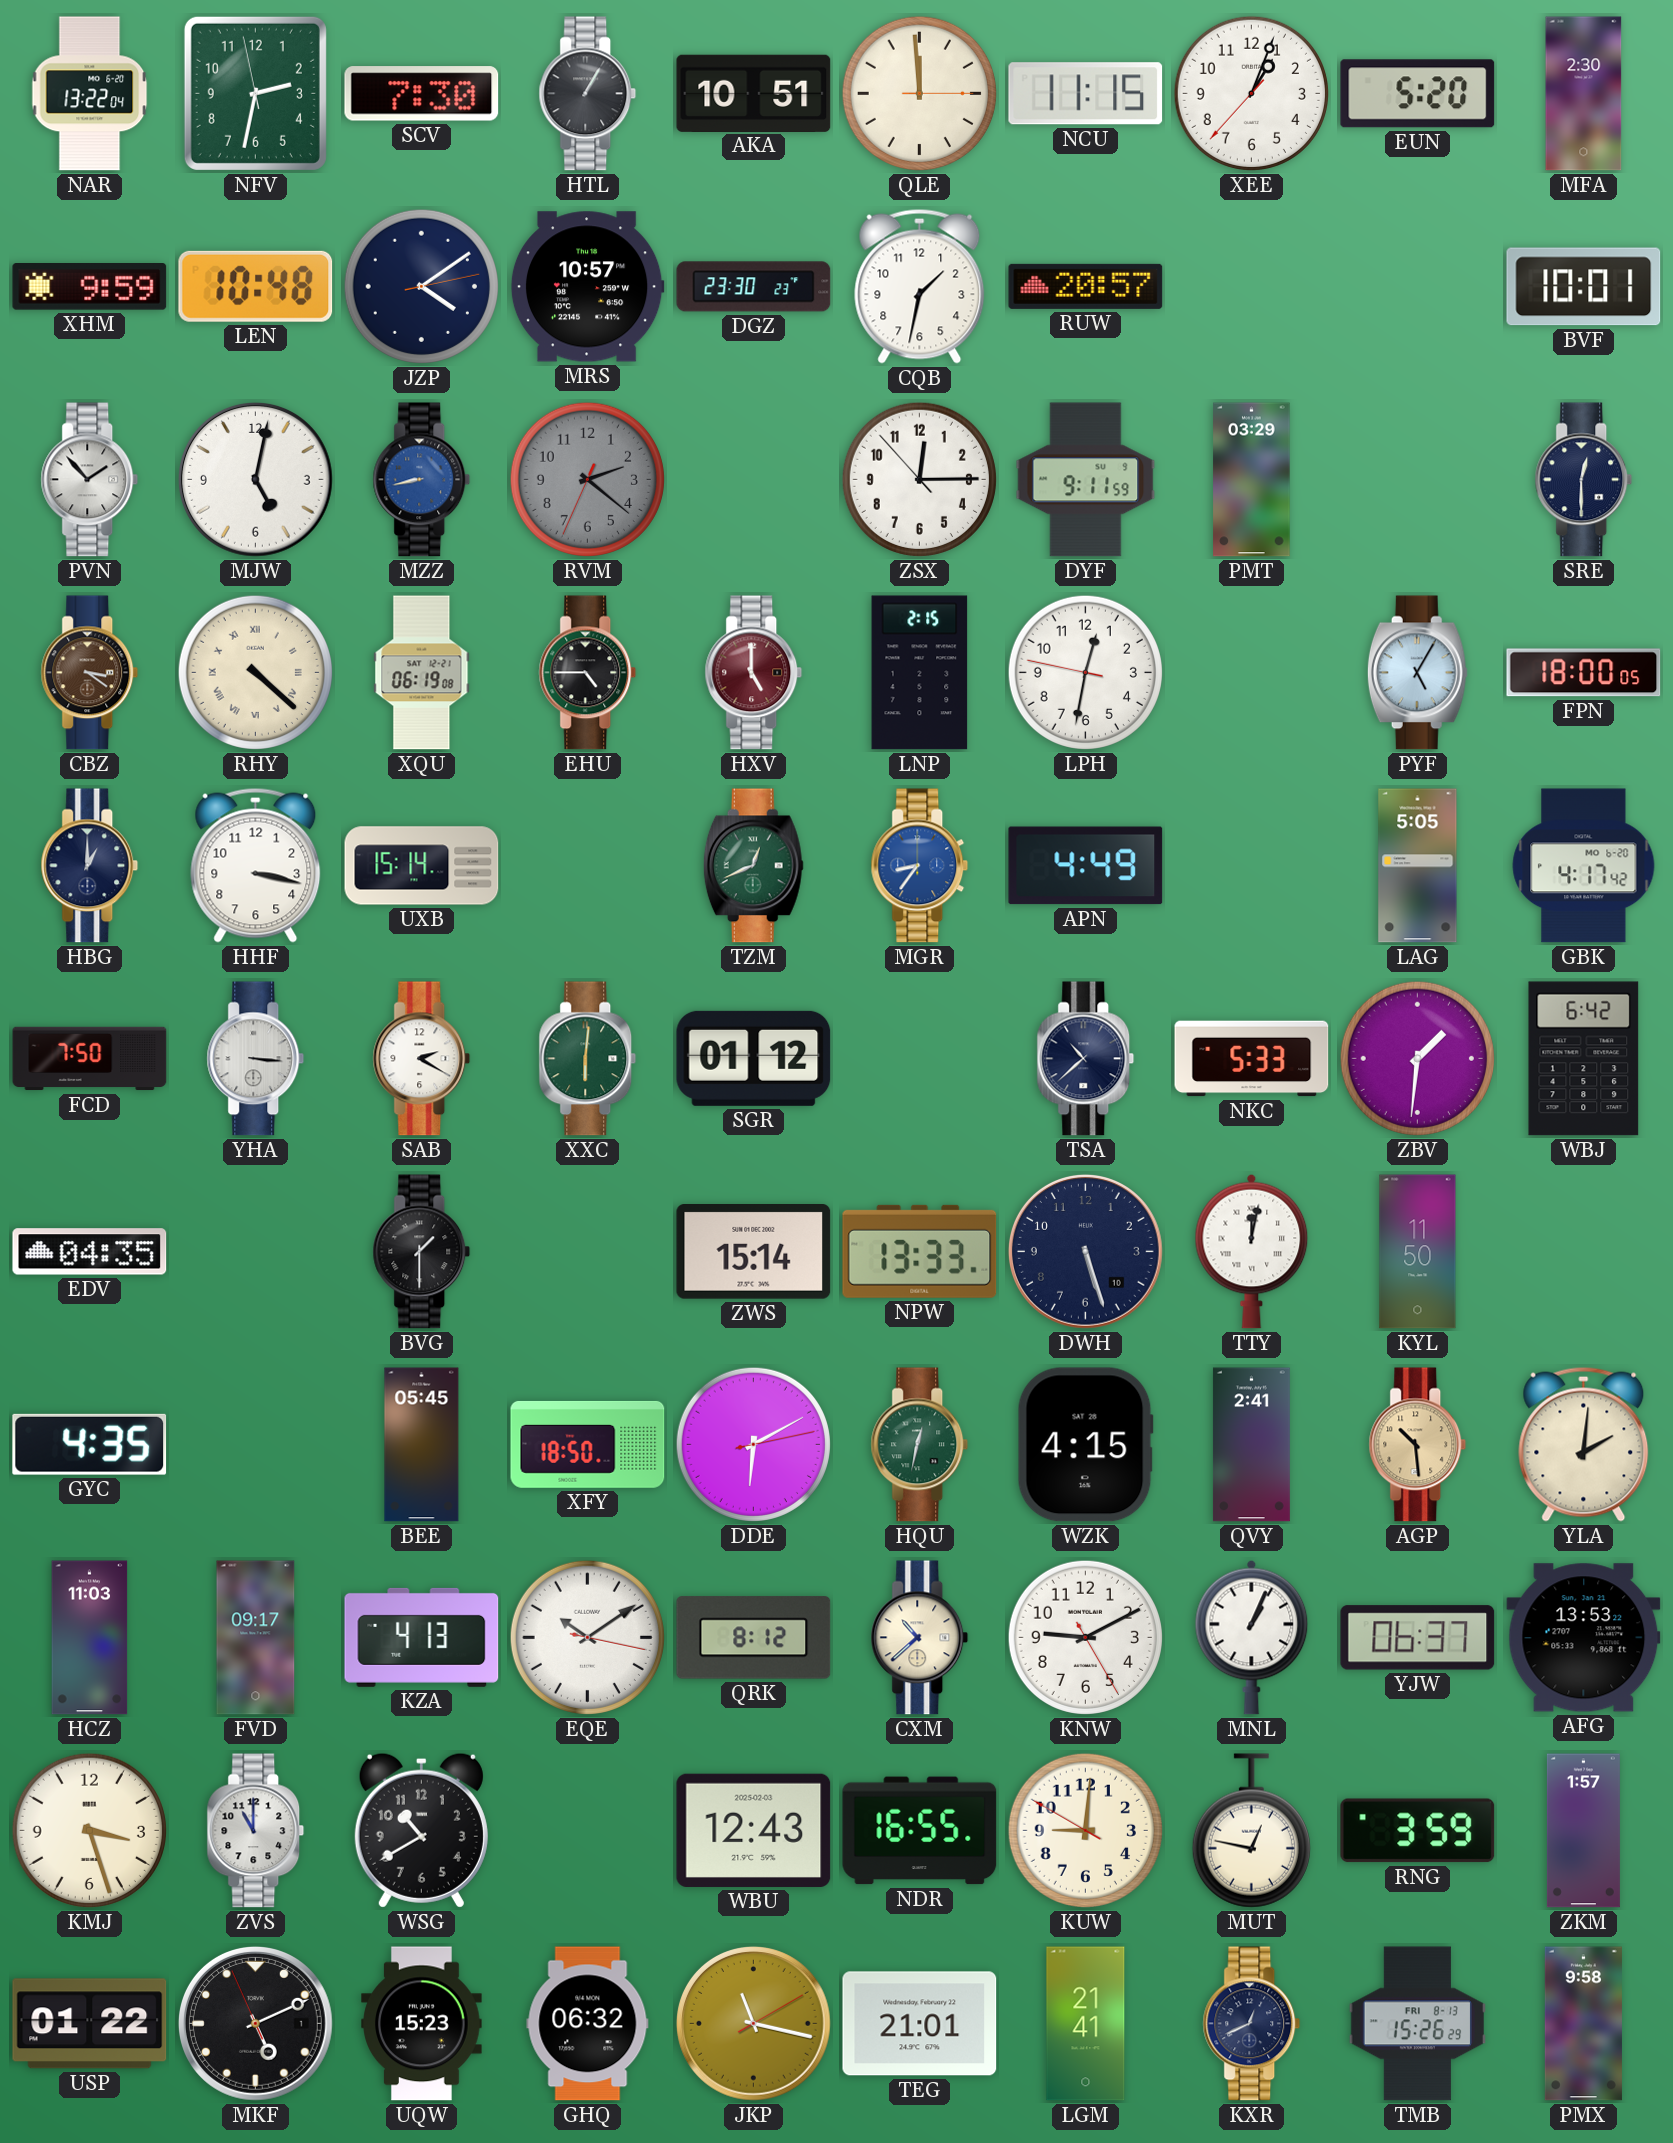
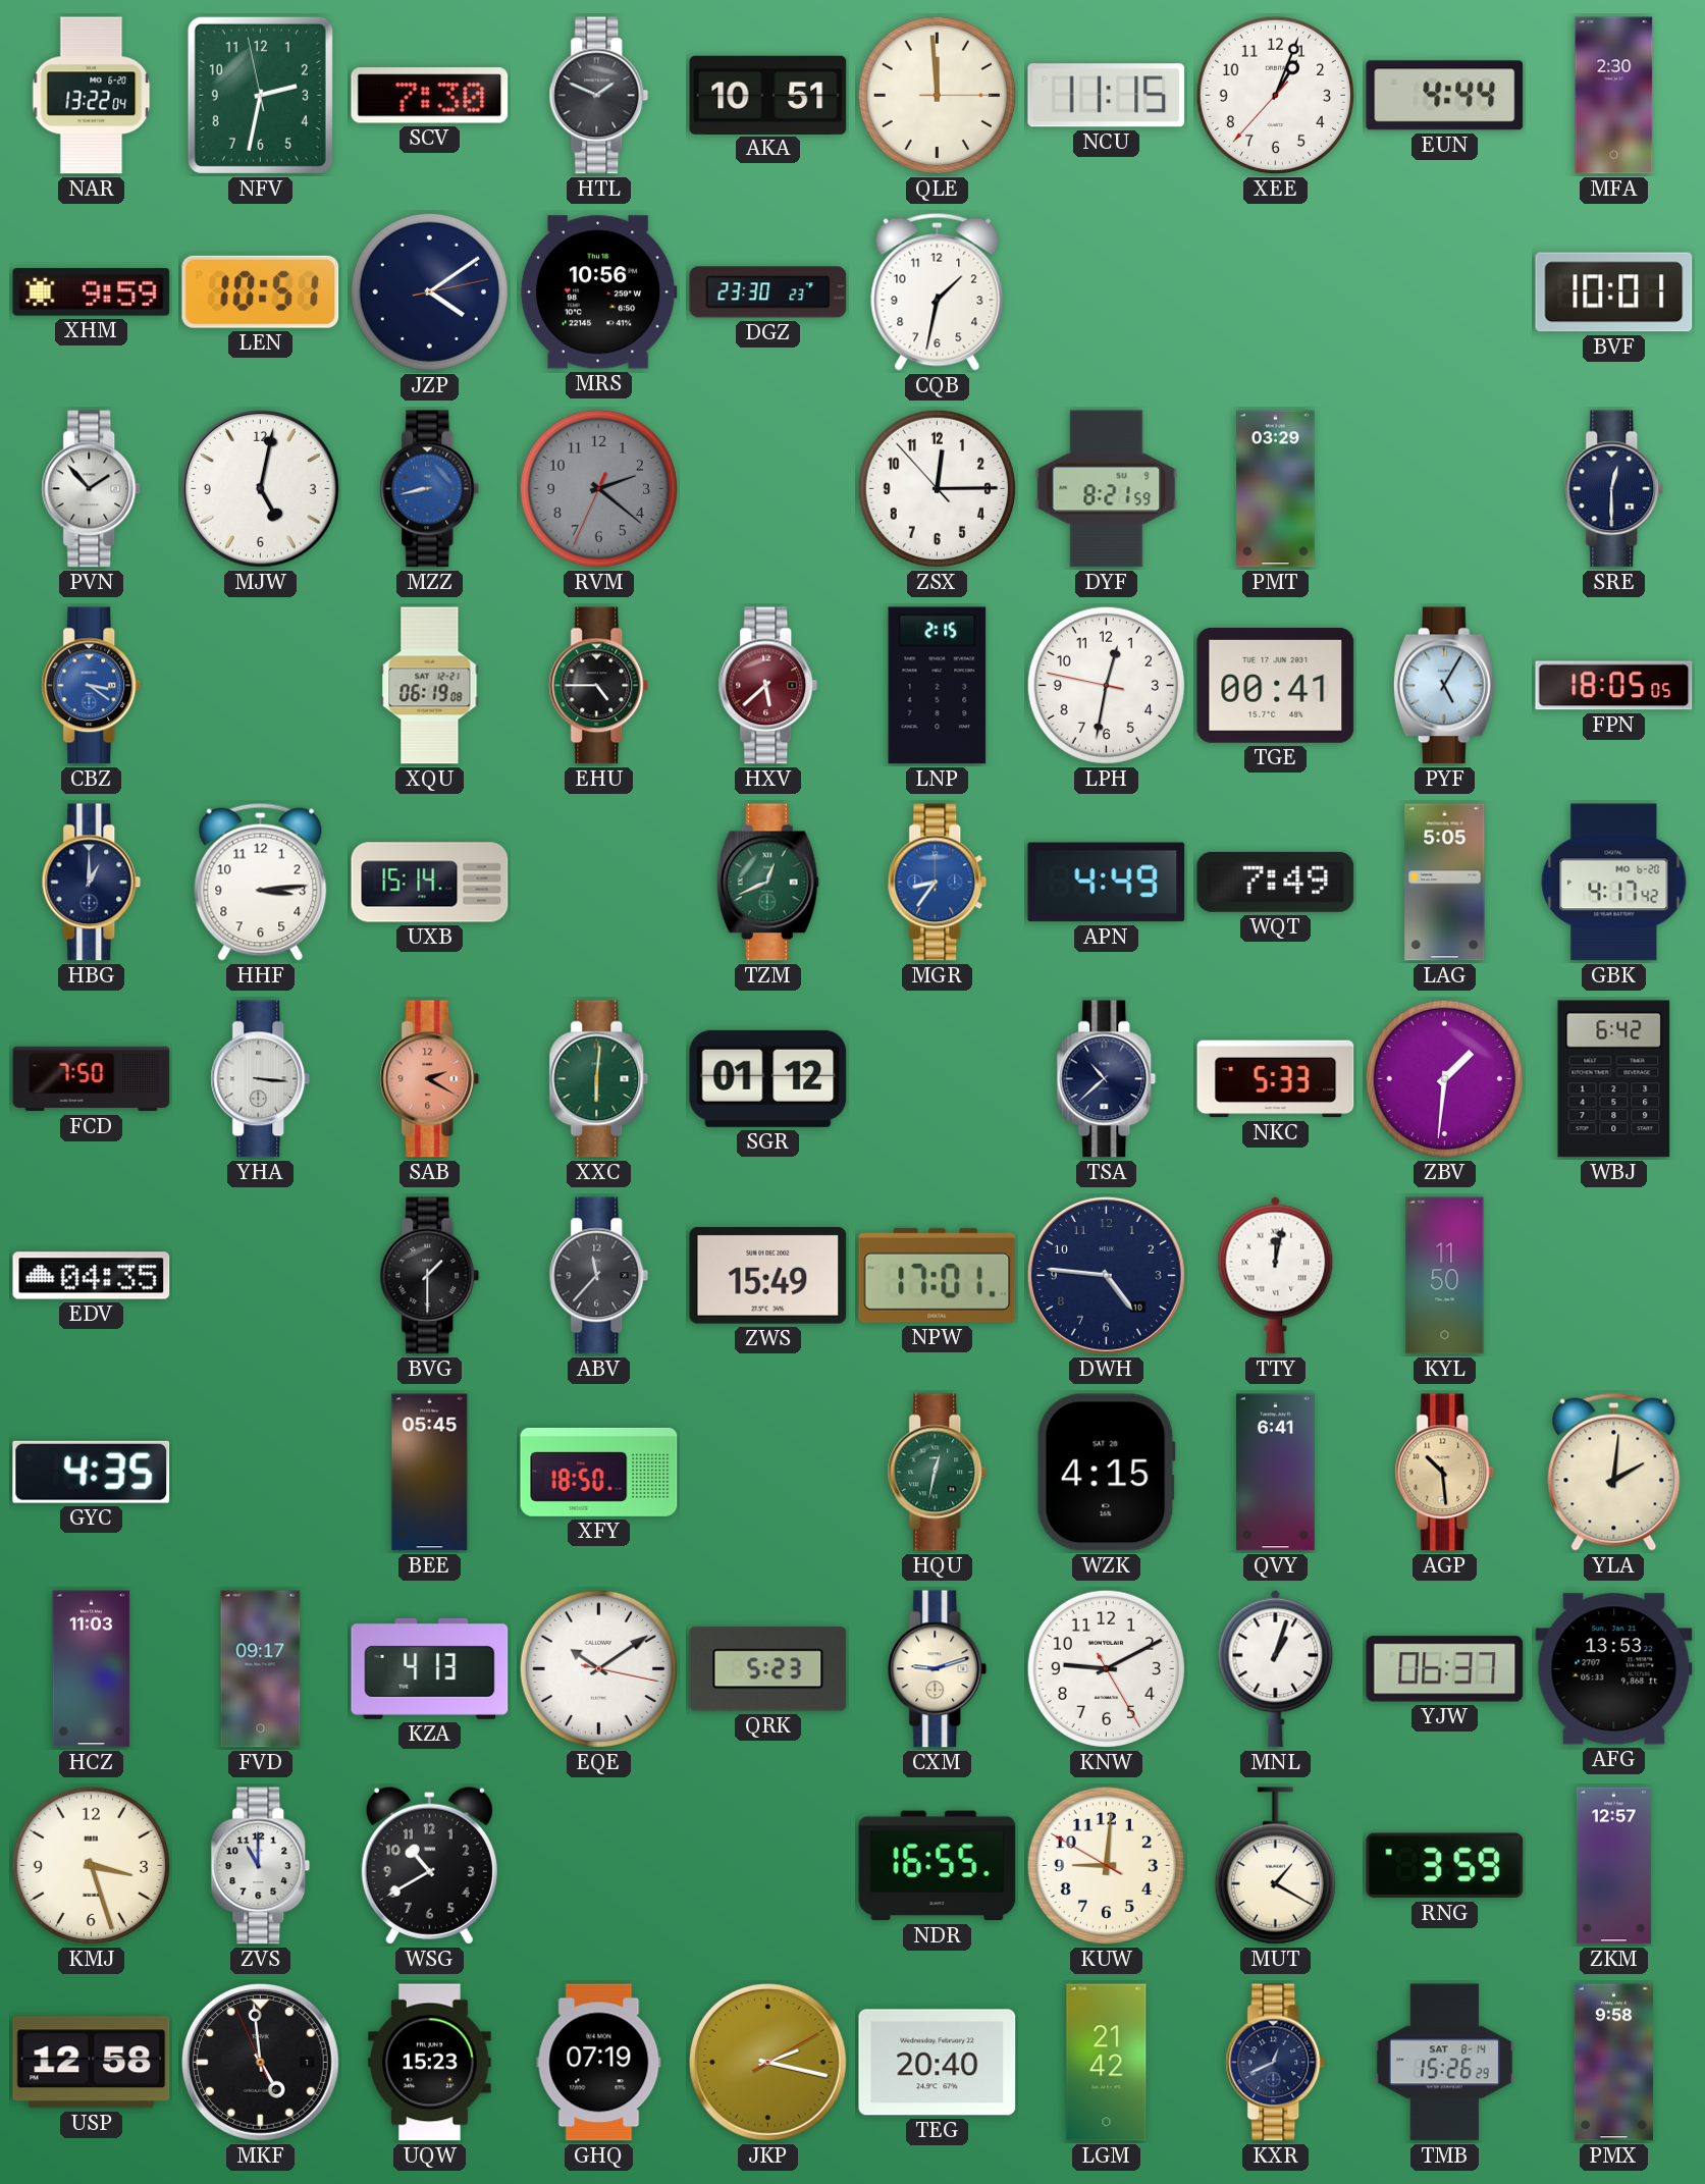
HTL: 1:05 -> 1:49 (599, 96)
EUN: 5:20 -> 4:44 (1445, 96)
LEN: 10:48 -> 10:51 (261, 291)
MRS: 10:57 -> 10:56 (598, 292)
RUW: 20:57 -> none (1086, 286)
DYF: 9:11 -> 8:21 (1107, 489)
CBZ dial: brown -> blue (92, 686)
RHY: 4:22 -> none (255, 672)
HXV: 5:00 -> 5:38 (768, 686)
TGE: none -> 00:41 (1276, 685)
FPN: 18:00 -> 18:05 (1614, 686)
HHF: 3:17 -> 3:14 (261, 882)
WQT: none -> 7:49 (1276, 882)
SAB dial: white -> salmon (430, 1079)
ABV: none -> 11:37 (599, 1276)
ZWS: 15:14 -> 15:49 (768, 1276)
NPW: 13:33 -> 17:01 (938, 1275)
DWH: 5:27 -> 4:46 (1106, 1275)
DDE: 6:10 -> none (753, 1444)
QVY: 2:41 -> 6:41 (1275, 1473)
QRK: 8:12 -> 5:23 (768, 1669)
CXM: 10:38 -> 9:12 (938, 1669)
MNL: 1:04 -> 1:03 (1276, 1668)
WBU: 12:43 -> none (754, 1830)
MUT: 12:47 -> 1:20 (1275, 1866)
ZKM: 1:57 -> 12:57 (1613, 1866)
USP: 01:22 -> 12:58 (92, 2063)
MKF: 5:10 -> 4:58 (260, 2062)
GHQ: 06:32 -> 07:19 (599, 2063)
JKP: 11:17 -> 2:17 (767, 2062)
TEG: 21:01 -> 20:40 (938, 2063)
LGM: 21:41 -> 21:42 (1107, 2063)
TMB date: FRI 8-13 -> SAT 8-14 (1444, 2063)
